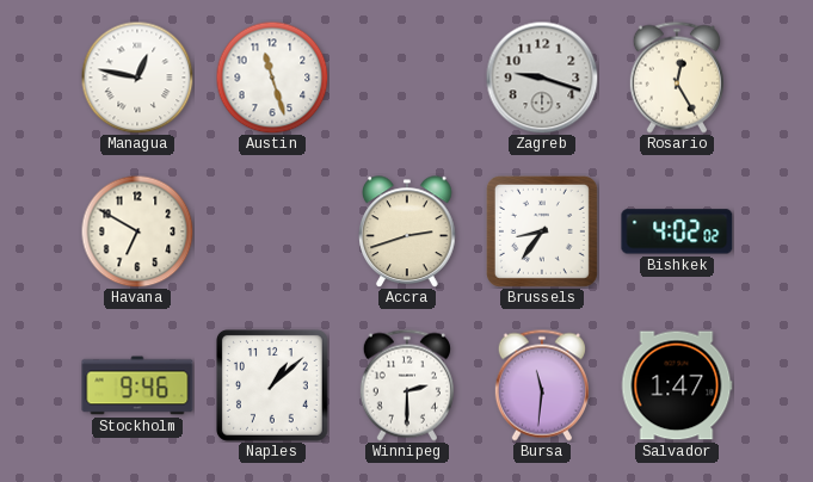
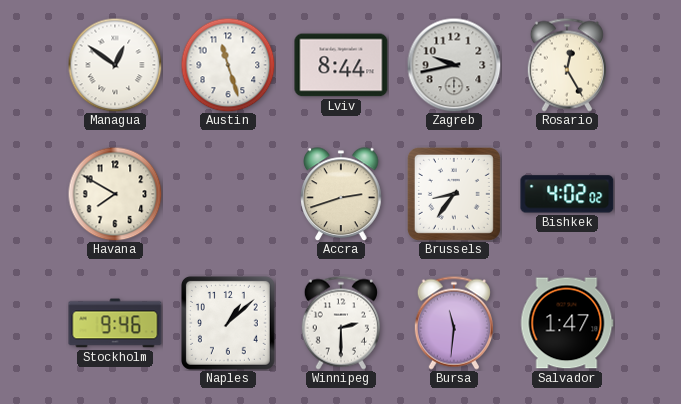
Managua: 12:47 -> 12:51 (115, 65)
Lviv: none -> 8:44 (341, 65)
Zagreb: 9:18 -> 9:43 (454, 65)
Havana: 6:50 -> 7:50 (115, 194)
